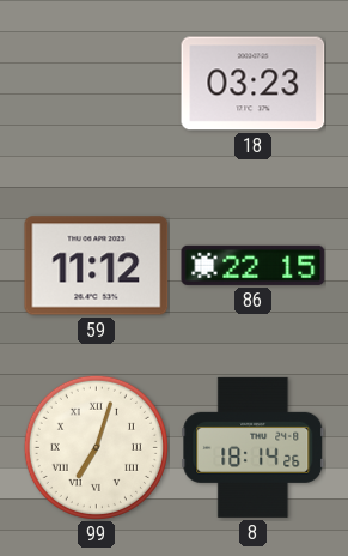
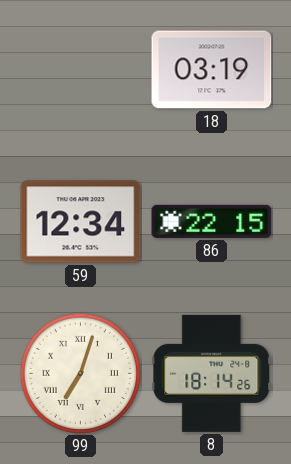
18: 03:23 -> 03:19 (212, 70)
59: 11:12 -> 12:34 (81, 222)
